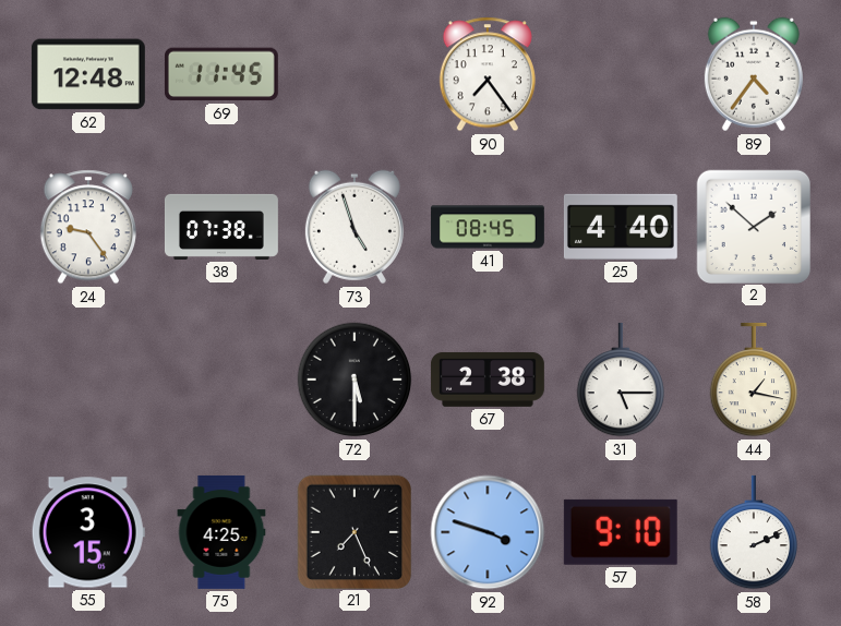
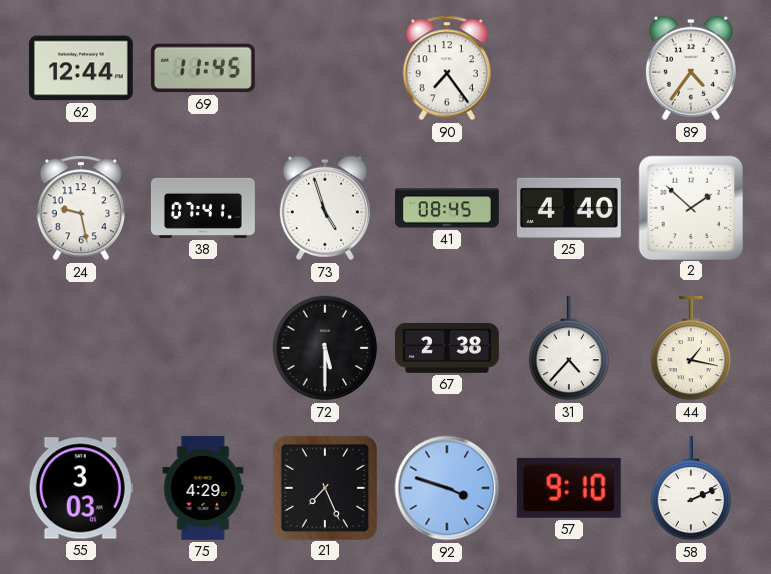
62: 12:48 -> 12:44 (81, 68)
24: 9:24 -> 9:28 (81, 208)
38: 07:38 -> 07:41 (203, 208)
31: 5:15 -> 4:37 (569, 348)
55: 3:15 -> 3:03 (81, 488)
75: 4:25 -> 4:29 (203, 488)
